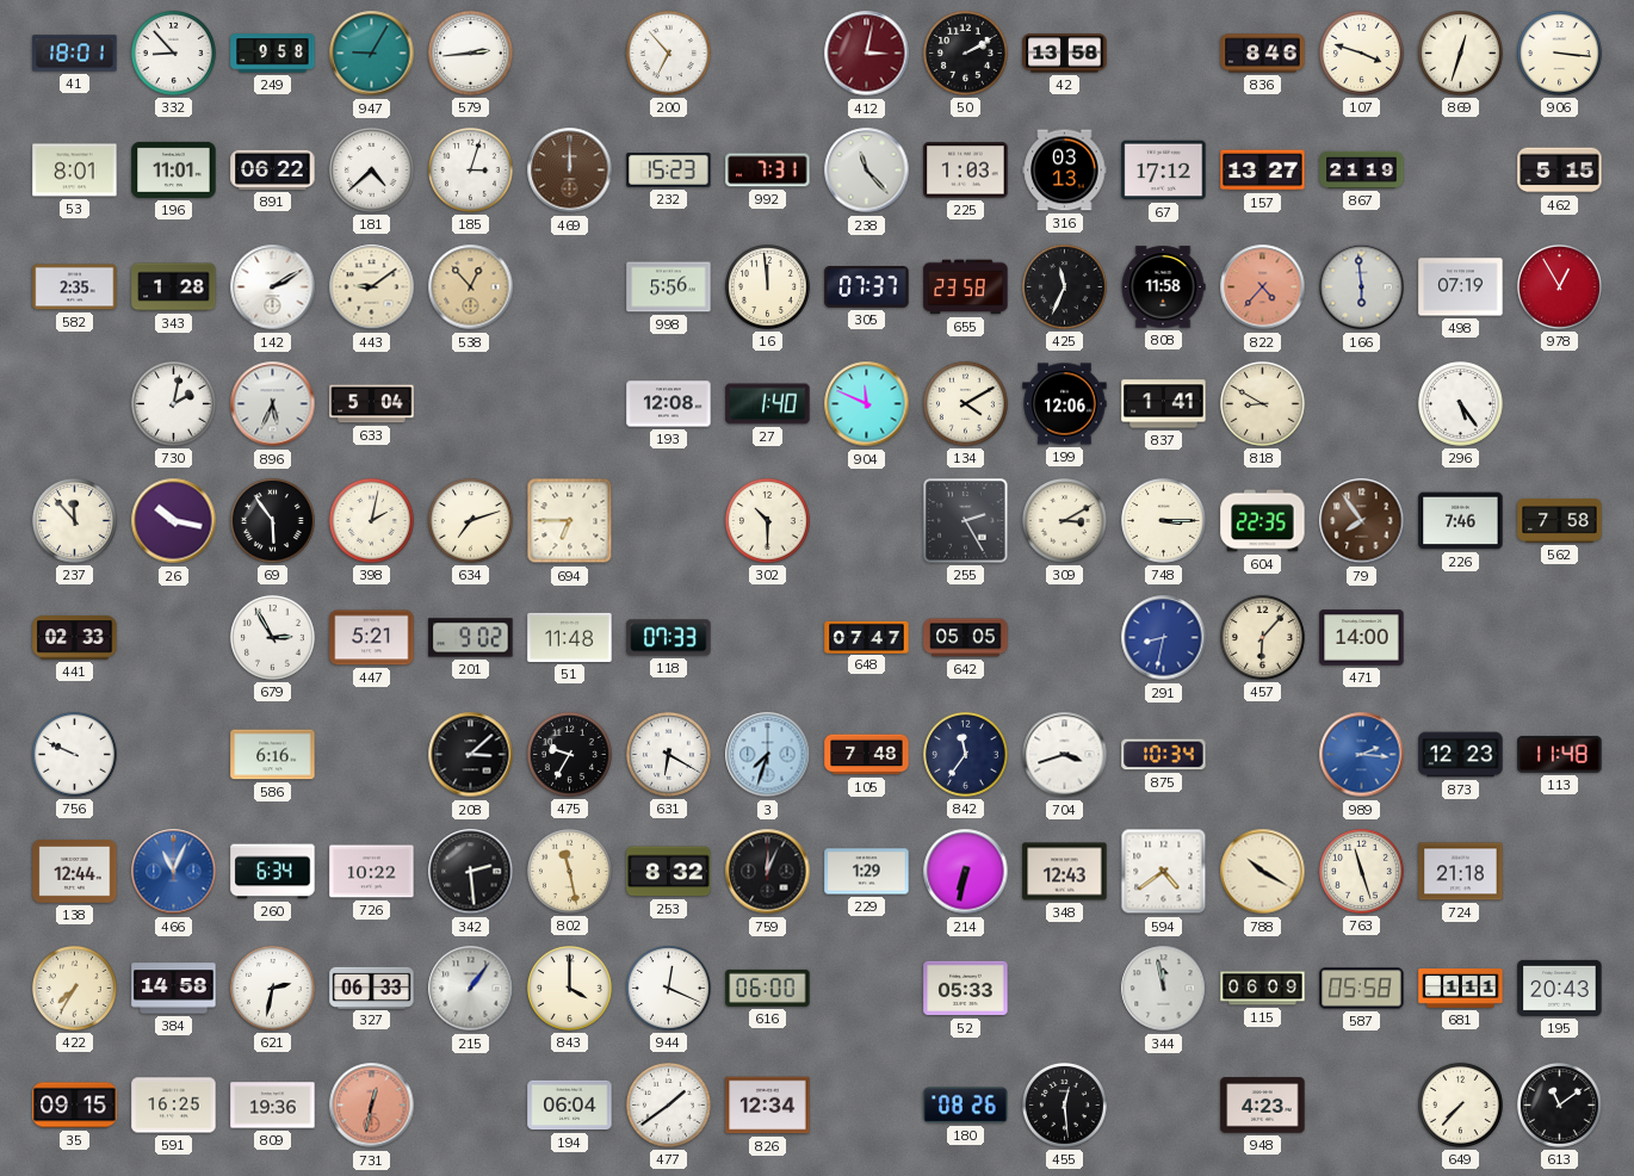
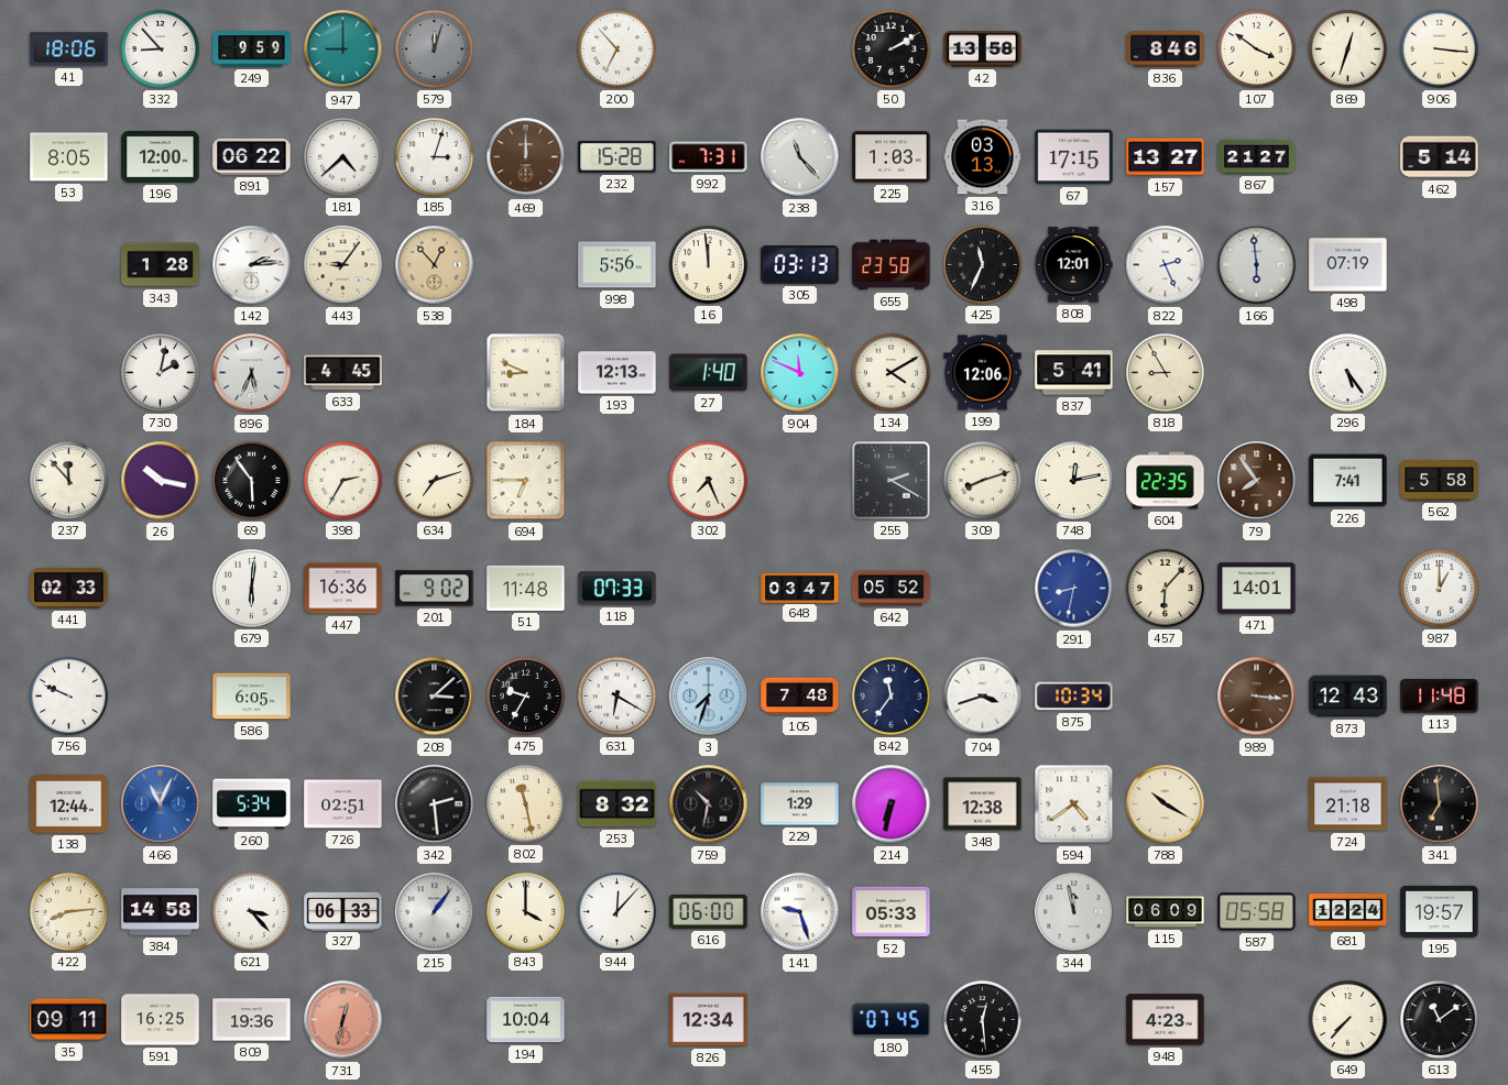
41: 18:01 -> 18:06 (69, 50)
249: 9:58 -> 9:59 (252, 50)
947: 9:05 -> 9:00 (343, 50)
579: 2:44 -> 12:03 (434, 48)
579 dial: white -> grey (434, 48)
412: 3:02 -> none (867, 54)
107: 3:48 -> 3:51 (1256, 48)
53: 8:01 -> 8:05 (69, 157)
196: 11:01 -> 12:00 (161, 156)
232: 15:23 -> 15:28 (618, 157)
67: 17:12 -> 17:15 (1074, 157)
867: 21:19 -> 21:27 (1257, 156)
462: 5:15 -> 5:14 (1440, 157)
582: 2:35 -> none (75, 287)
142: 2:10 -> 2:14 (252, 265)
443: 9:09 -> 9:06 (343, 265)
305: 07:37 -> 03:13 (800, 265)
808: 11:58 -> 12:01 (1073, 265)
822: 4:37 -> 2:26 (1166, 265)
822 dial: salmon -> white (1166, 265)
978: 12:55 -> none (1559, 286)
633: 5:04 -> 4:45 (343, 373)
184: none -> 8:49 (526, 373)
193: 12:08 -> 12:13 (618, 373)
837: 1:41 -> 5:41 (1074, 373)
818: 8:50 -> 8:55 (1165, 372)
398: 2:02 -> 2:35 (342, 480)
302: 10:30 -> 7:26 (708, 480)
255: 2:25 -> 2:20 (892, 481)
309: 3:10 -> 8:12 (982, 480)
748: 3:15 -> 12:13 (1073, 480)
226: 7:46 -> 7:41 (1348, 481)
562: 7:58 -> 5:58 (1440, 481)
679: 2:55 -> 6:01 (251, 588)
447: 5:21 -> 16:36 (343, 589)
648: 07:47 -> 03:47 (800, 588)
642: 05:05 -> 05:52 (892, 589)
471: 14:00 -> 14:01 (1257, 589)
987: none -> 1:00 (1439, 588)
586: 6:16 -> 6:05 (252, 697)
989: 2:16 -> 3:16 (1257, 697)
989 dial: blue -> brown (1257, 697)
873: 12:23 -> 12:43 (1348, 697)
260: 6:34 -> 5:34 (252, 804)
726: 10:22 -> 02:51 (343, 804)
759: 12:04 -> 10:32 (709, 804)
348: 12:43 -> 12:38 (983, 804)
763: 11:27 -> none (1361, 871)
341: none -> 6:59 (1440, 804)
422: 7:35 -> 8:14 (68, 911)
621: 2:32 -> 3:23 (251, 911)
944: 12:19 -> 12:07 (616, 911)
141: none -> 9:27 (800, 912)
681: 1:11 -> 12:24 (1348, 912)
195: 20:43 -> 19:57 (1440, 911)
35: 09:15 -> 09:11 (69, 1020)
194: 06:04 -> 10:04 (526, 1020)
477: 1:39 -> none (668, 1104)
180: 08:26 -> 07:45 (892, 1020)
